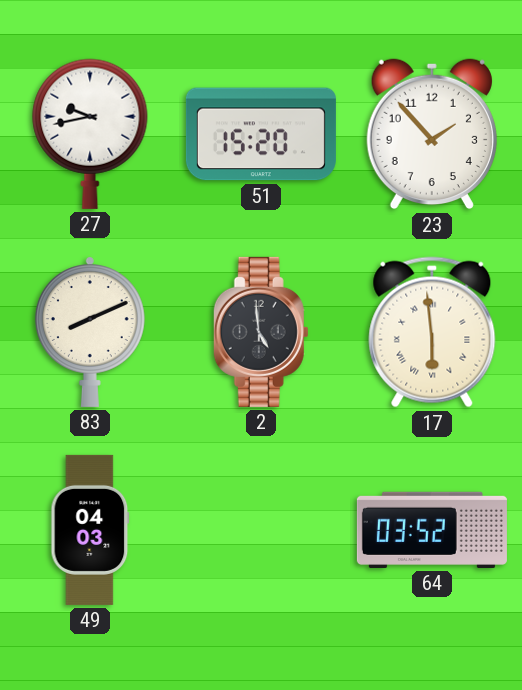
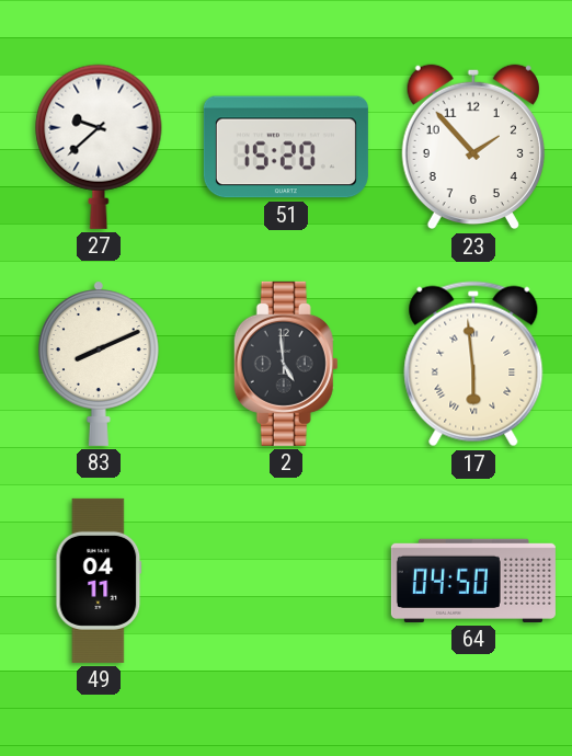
27: 9:43 -> 9:38 (99, 147)
49: 04:03 -> 04:11 (99, 581)
64: 03:52 -> 04:50 (473, 581)
